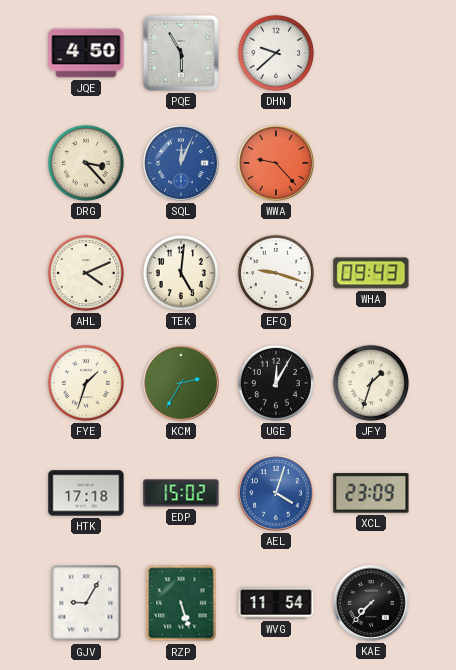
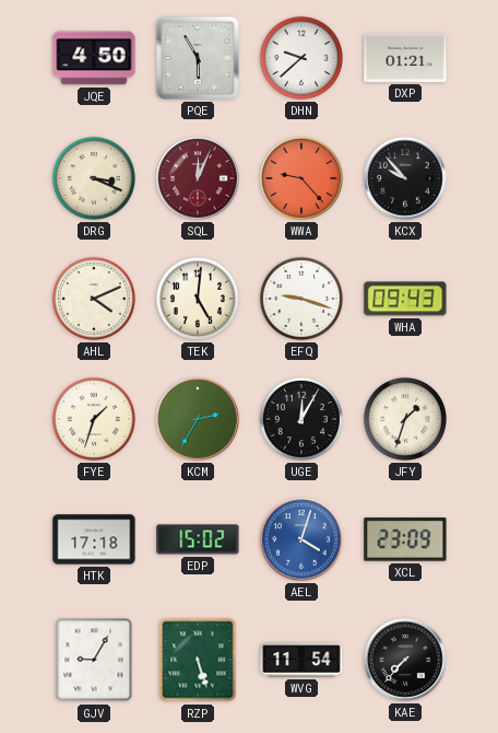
DXP: none -> 01:21 (405, 58)
DRG: 3:23 -> 3:19 (94, 178)
SQL dial: blue -> burgundy (198, 178)
KCX: none -> 9:53 (405, 178)
